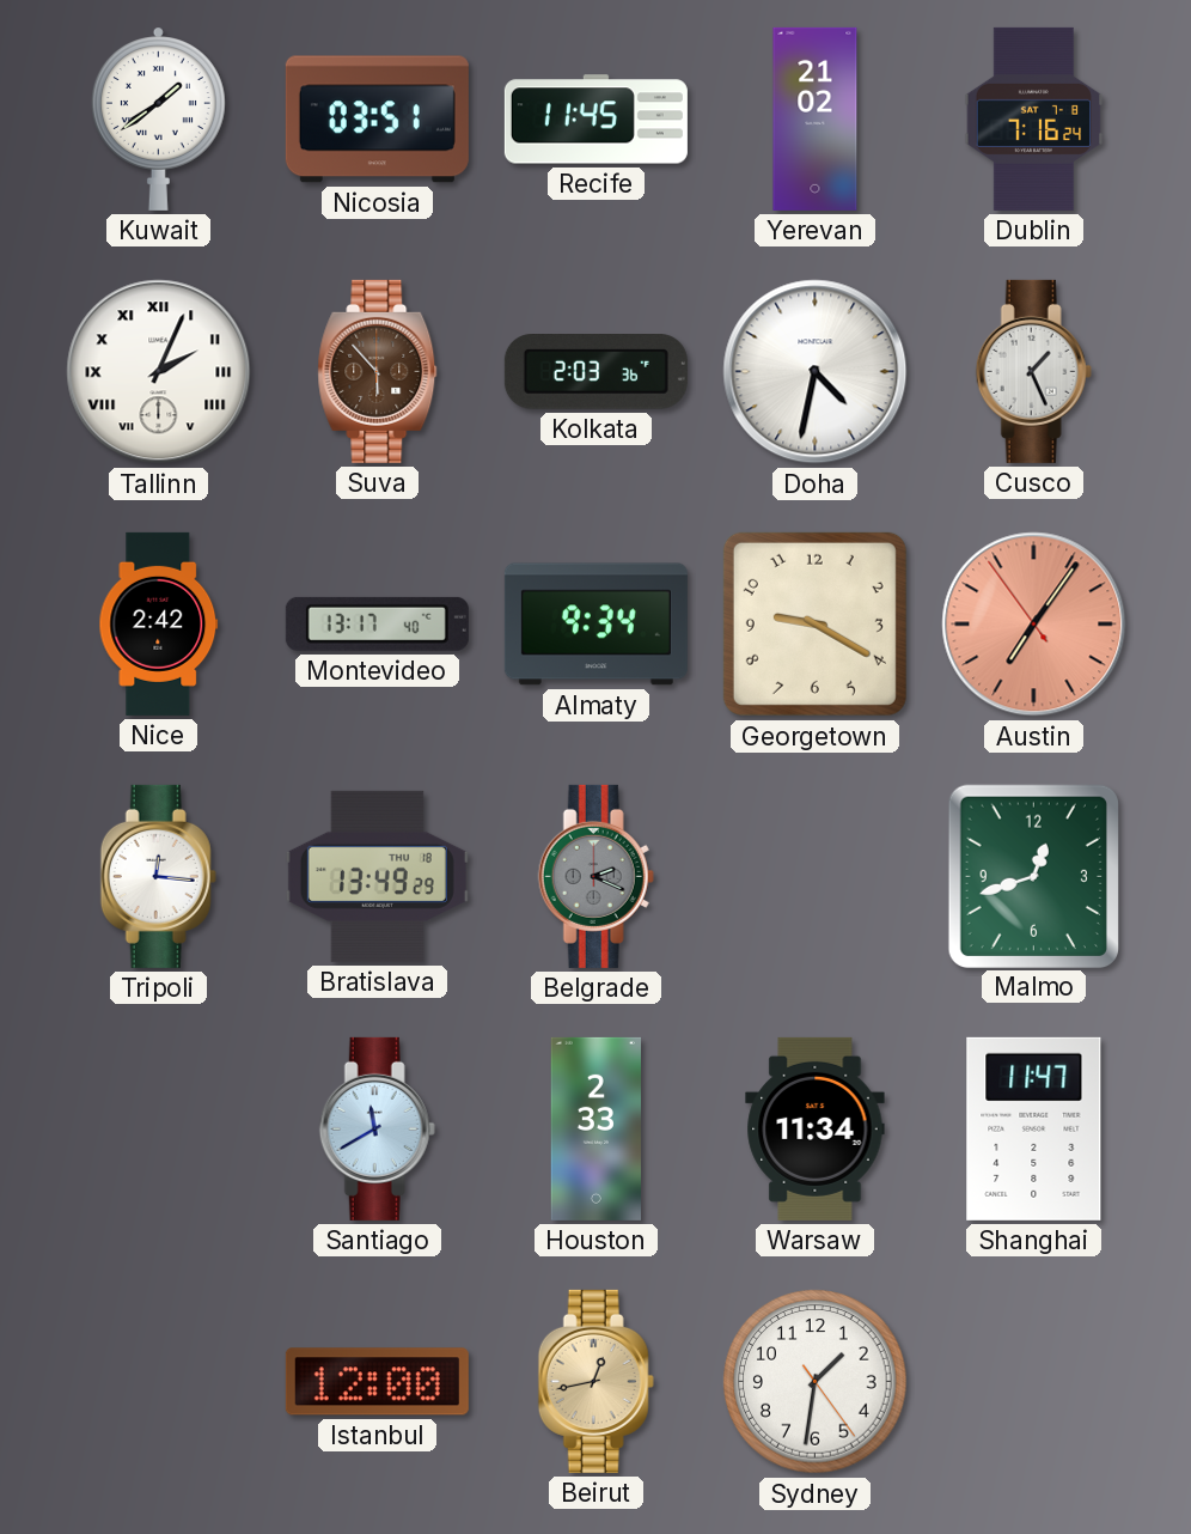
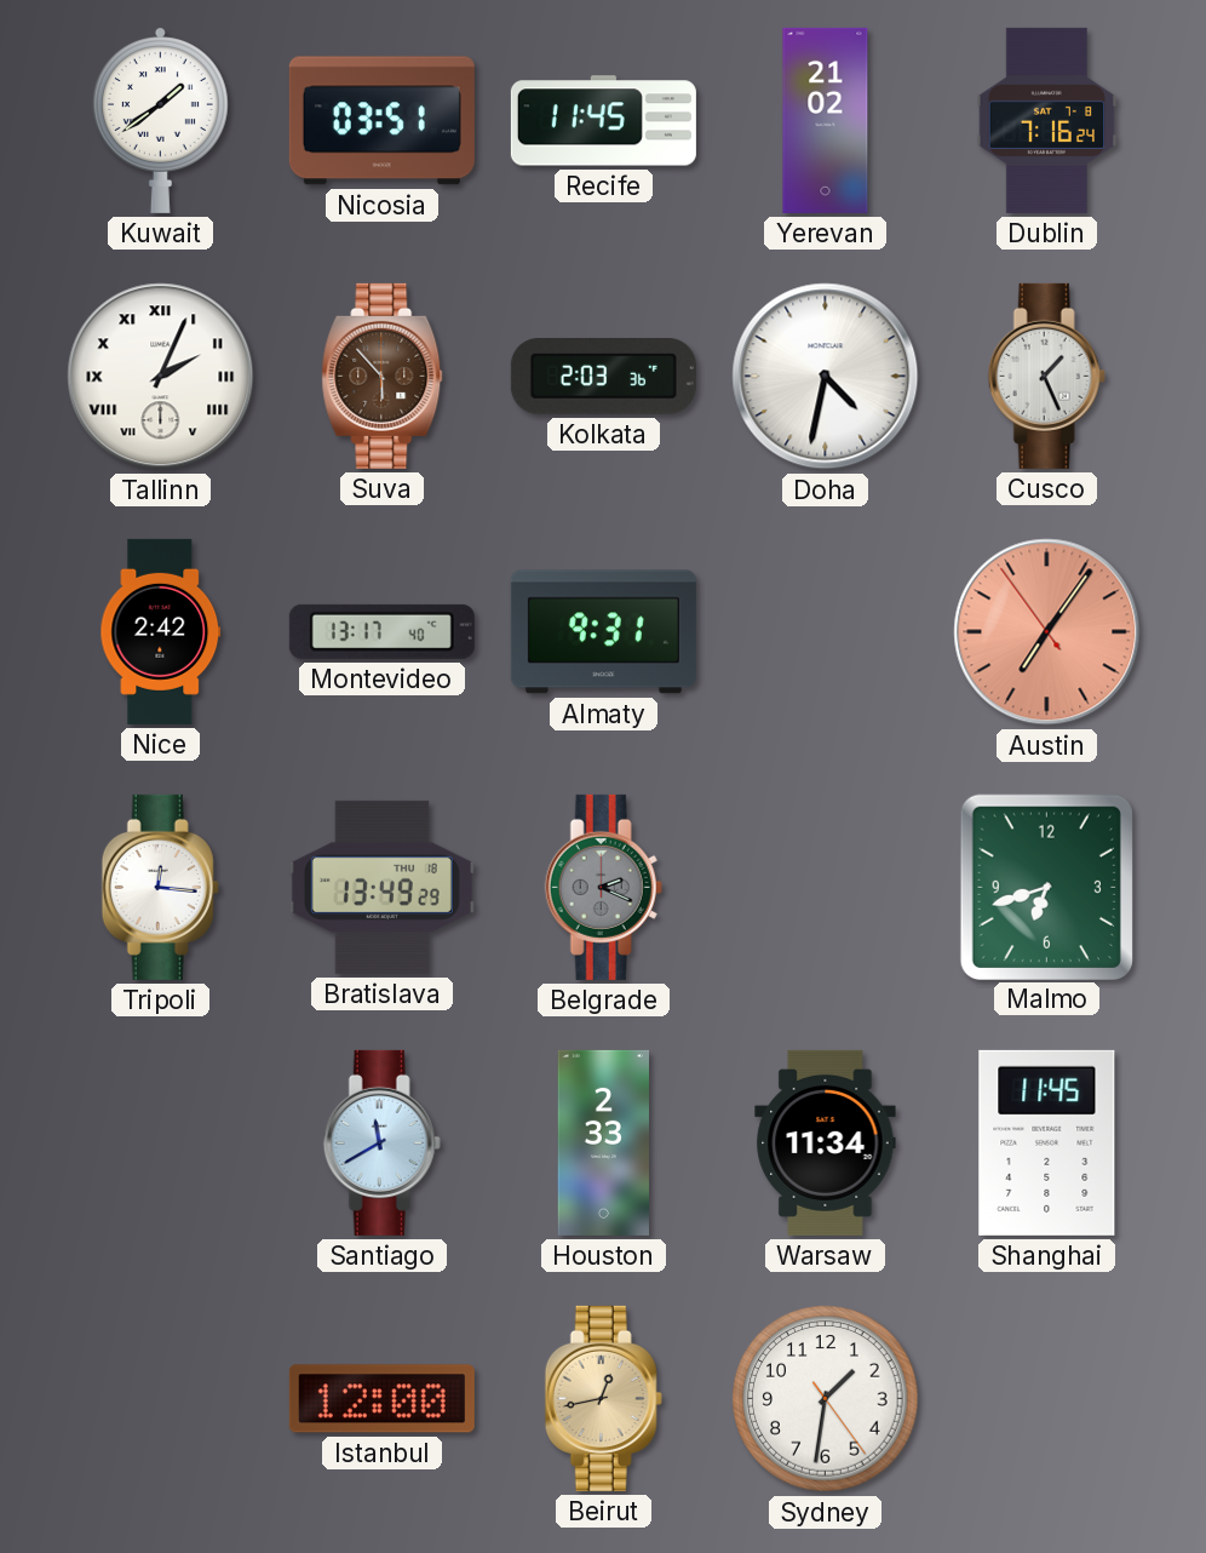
Almaty: 9:34 -> 9:31 (603, 632)
Georgetown: 9:20 -> none (814, 623)
Malmo: 12:42 -> 6:42 (1046, 887)
Shanghai: 11:47 -> 11:45 (1047, 1142)
